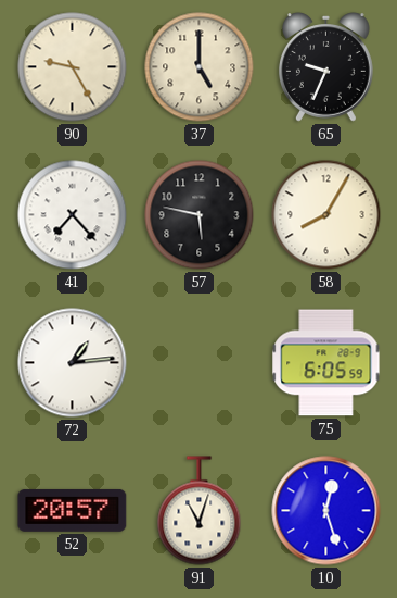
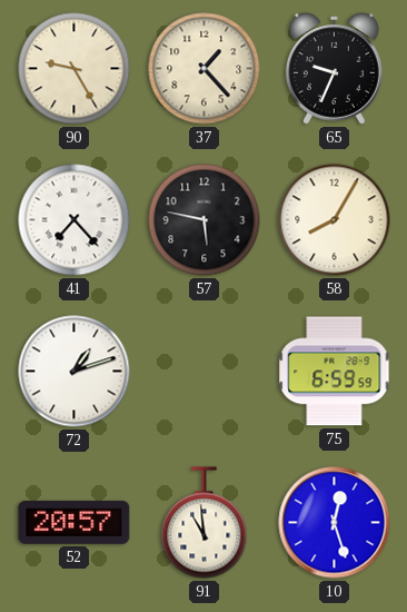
37: 5:00 -> 1:23 (205, 69)
72: 1:14 -> 1:12 (75, 372)
75: 6:05 -> 6:59 (335, 372)
91: 11:03 -> 10:59 (205, 523)
